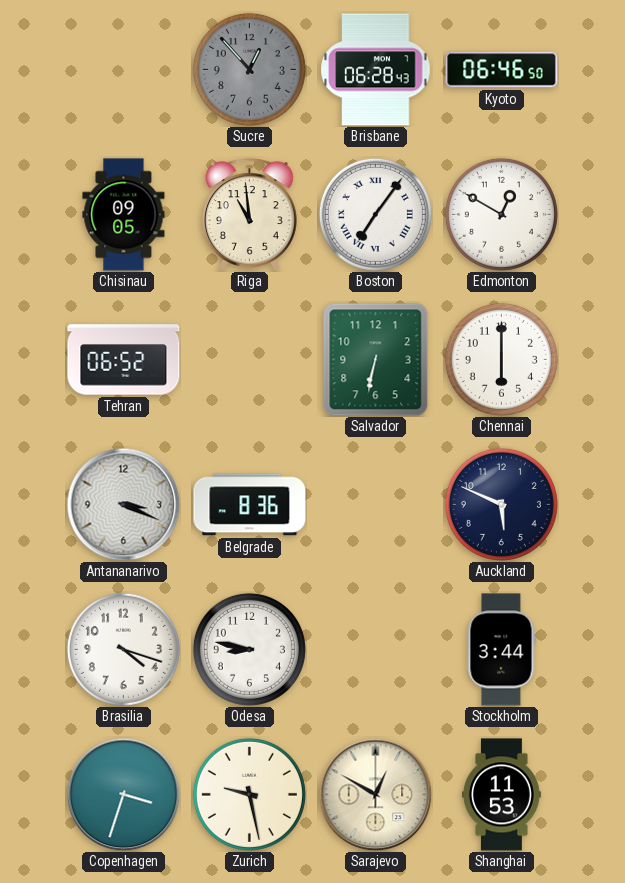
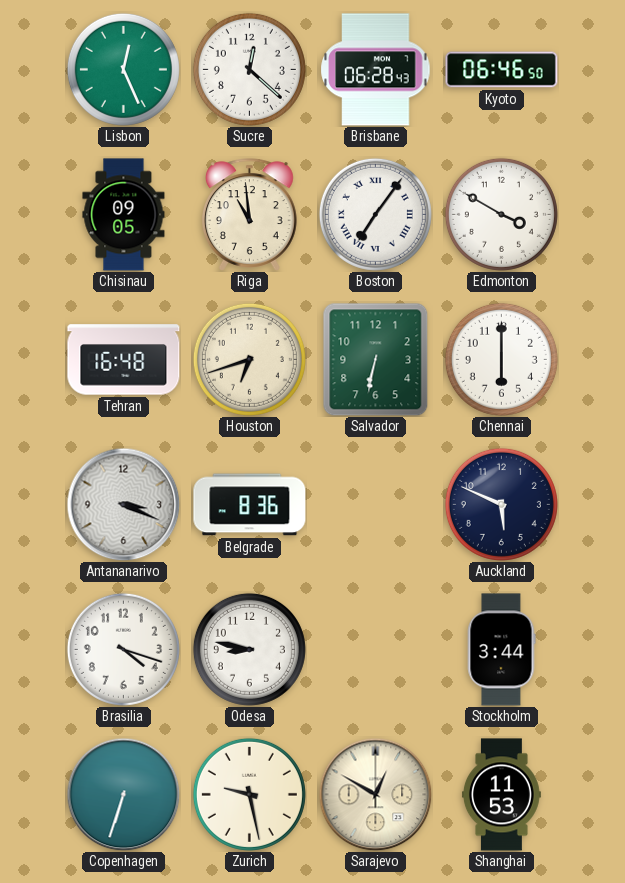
Lisbon: none -> 12:26 (123, 69)
Sucre: 12:53 -> 12:22 (249, 69)
Sucre dial: grey -> white (249, 69)
Edmonton: 12:50 -> 3:50 (501, 214)
Tehran: 06:52 -> 16:48 (124, 360)
Houston: none -> 6:42 (249, 359)
Copenhagen: 3:33 -> 6:33 (123, 794)
